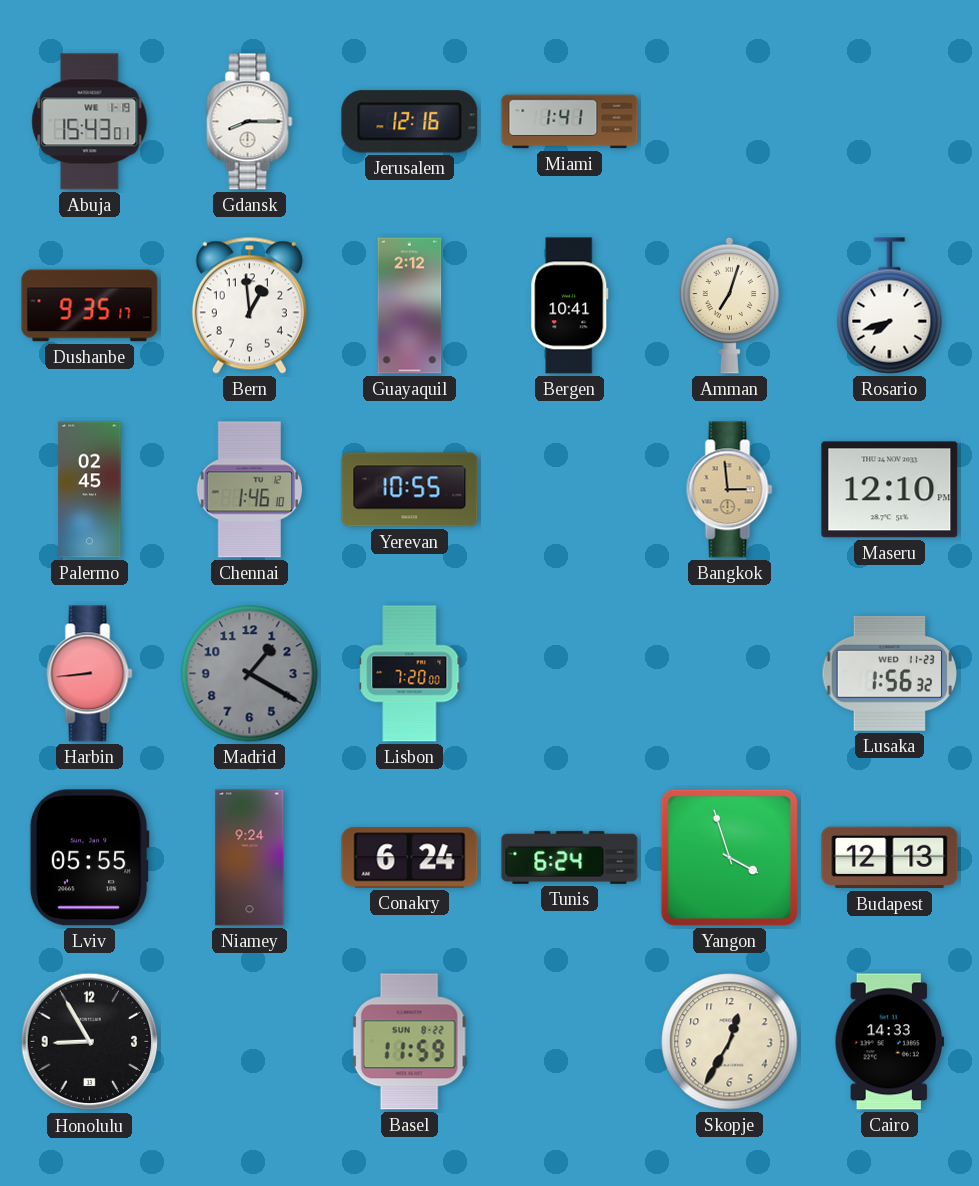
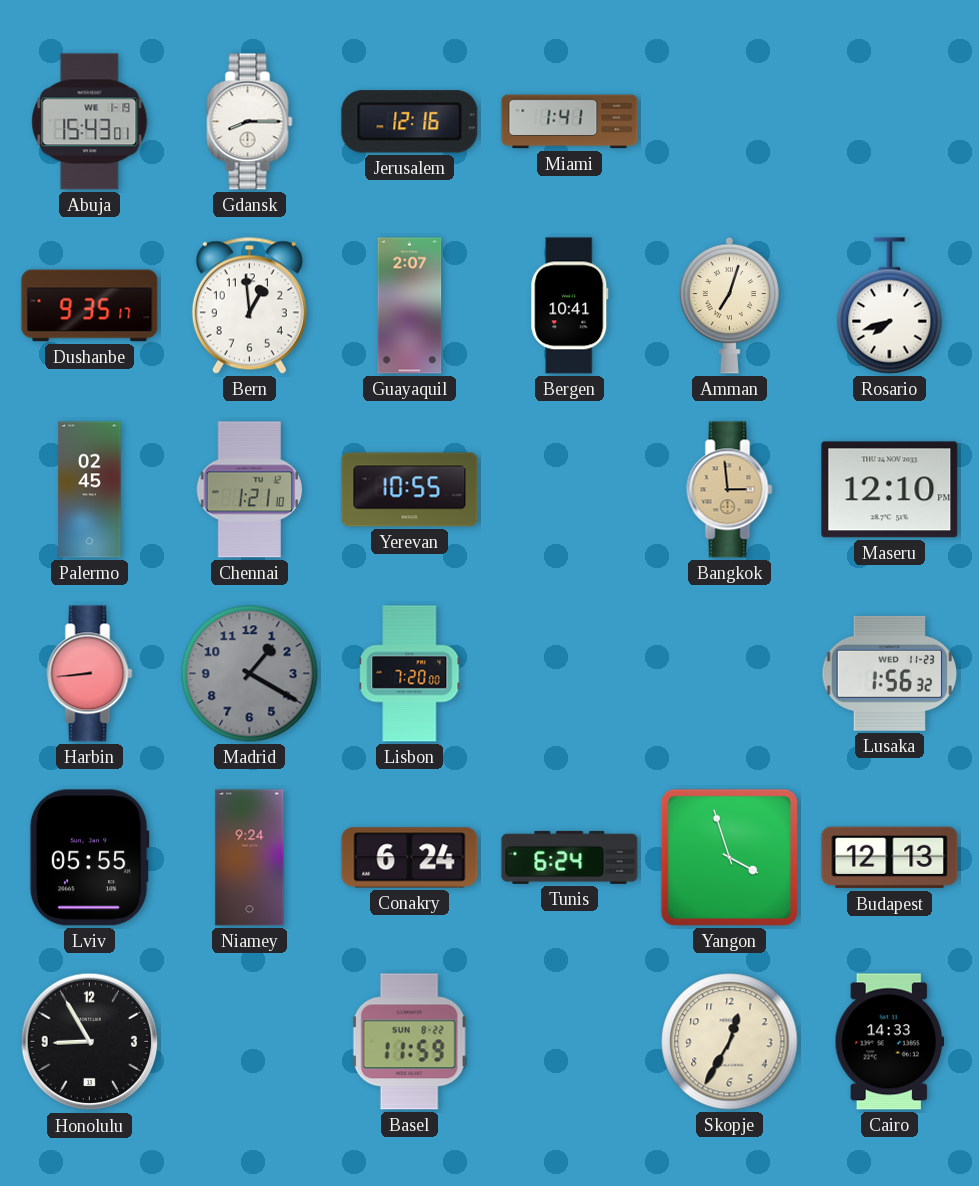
Guayaquil: 2:12 -> 2:07 (410, 306)
Chennai: 1:46 -> 1:21 (250, 490)
